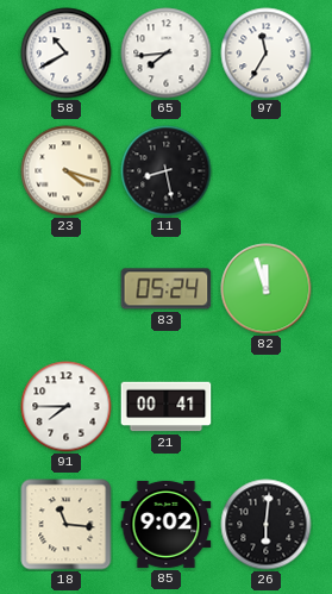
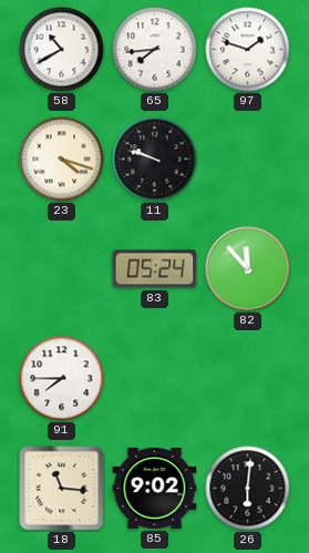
97: 11:35 -> 1:48 (248, 50)
11: 8:28 -> 9:48 (155, 160)
82: 11:57 -> 11:53 (248, 269)
21: 00:41 -> none (167, 407)
